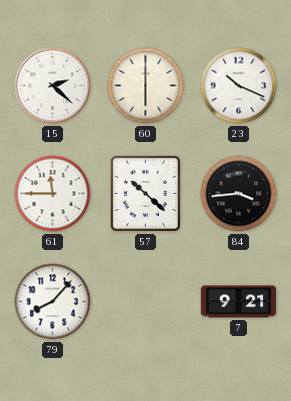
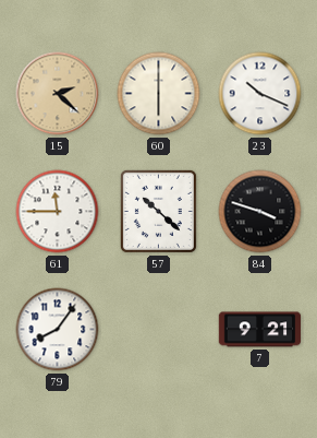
15 dial: white -> champagne (58, 94)
84: 3:44 -> 3:48 (260, 212)
79: 8:07 -> 8:06 (58, 330)
